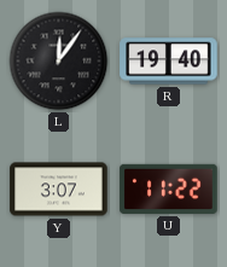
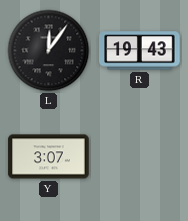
R: 19:40 -> 19:43 (140, 51)
U: 11:22 -> none (169, 188)
